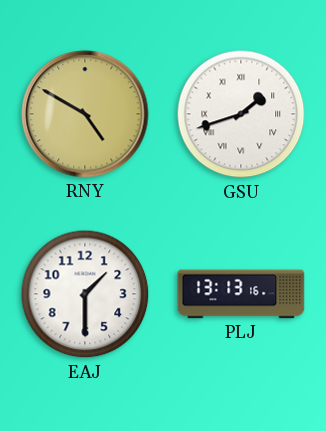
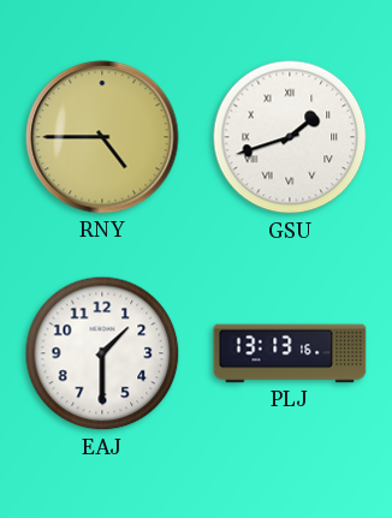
RNY: 4:50 -> 4:45 (102, 137)
